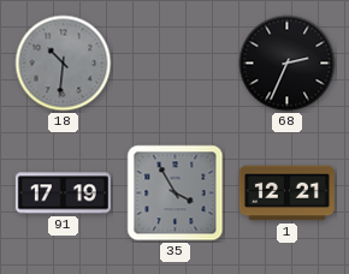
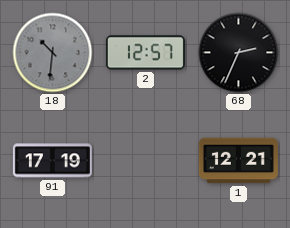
2: none -> 12:57 (145, 53)
35: 3:55 -> none (176, 193)
